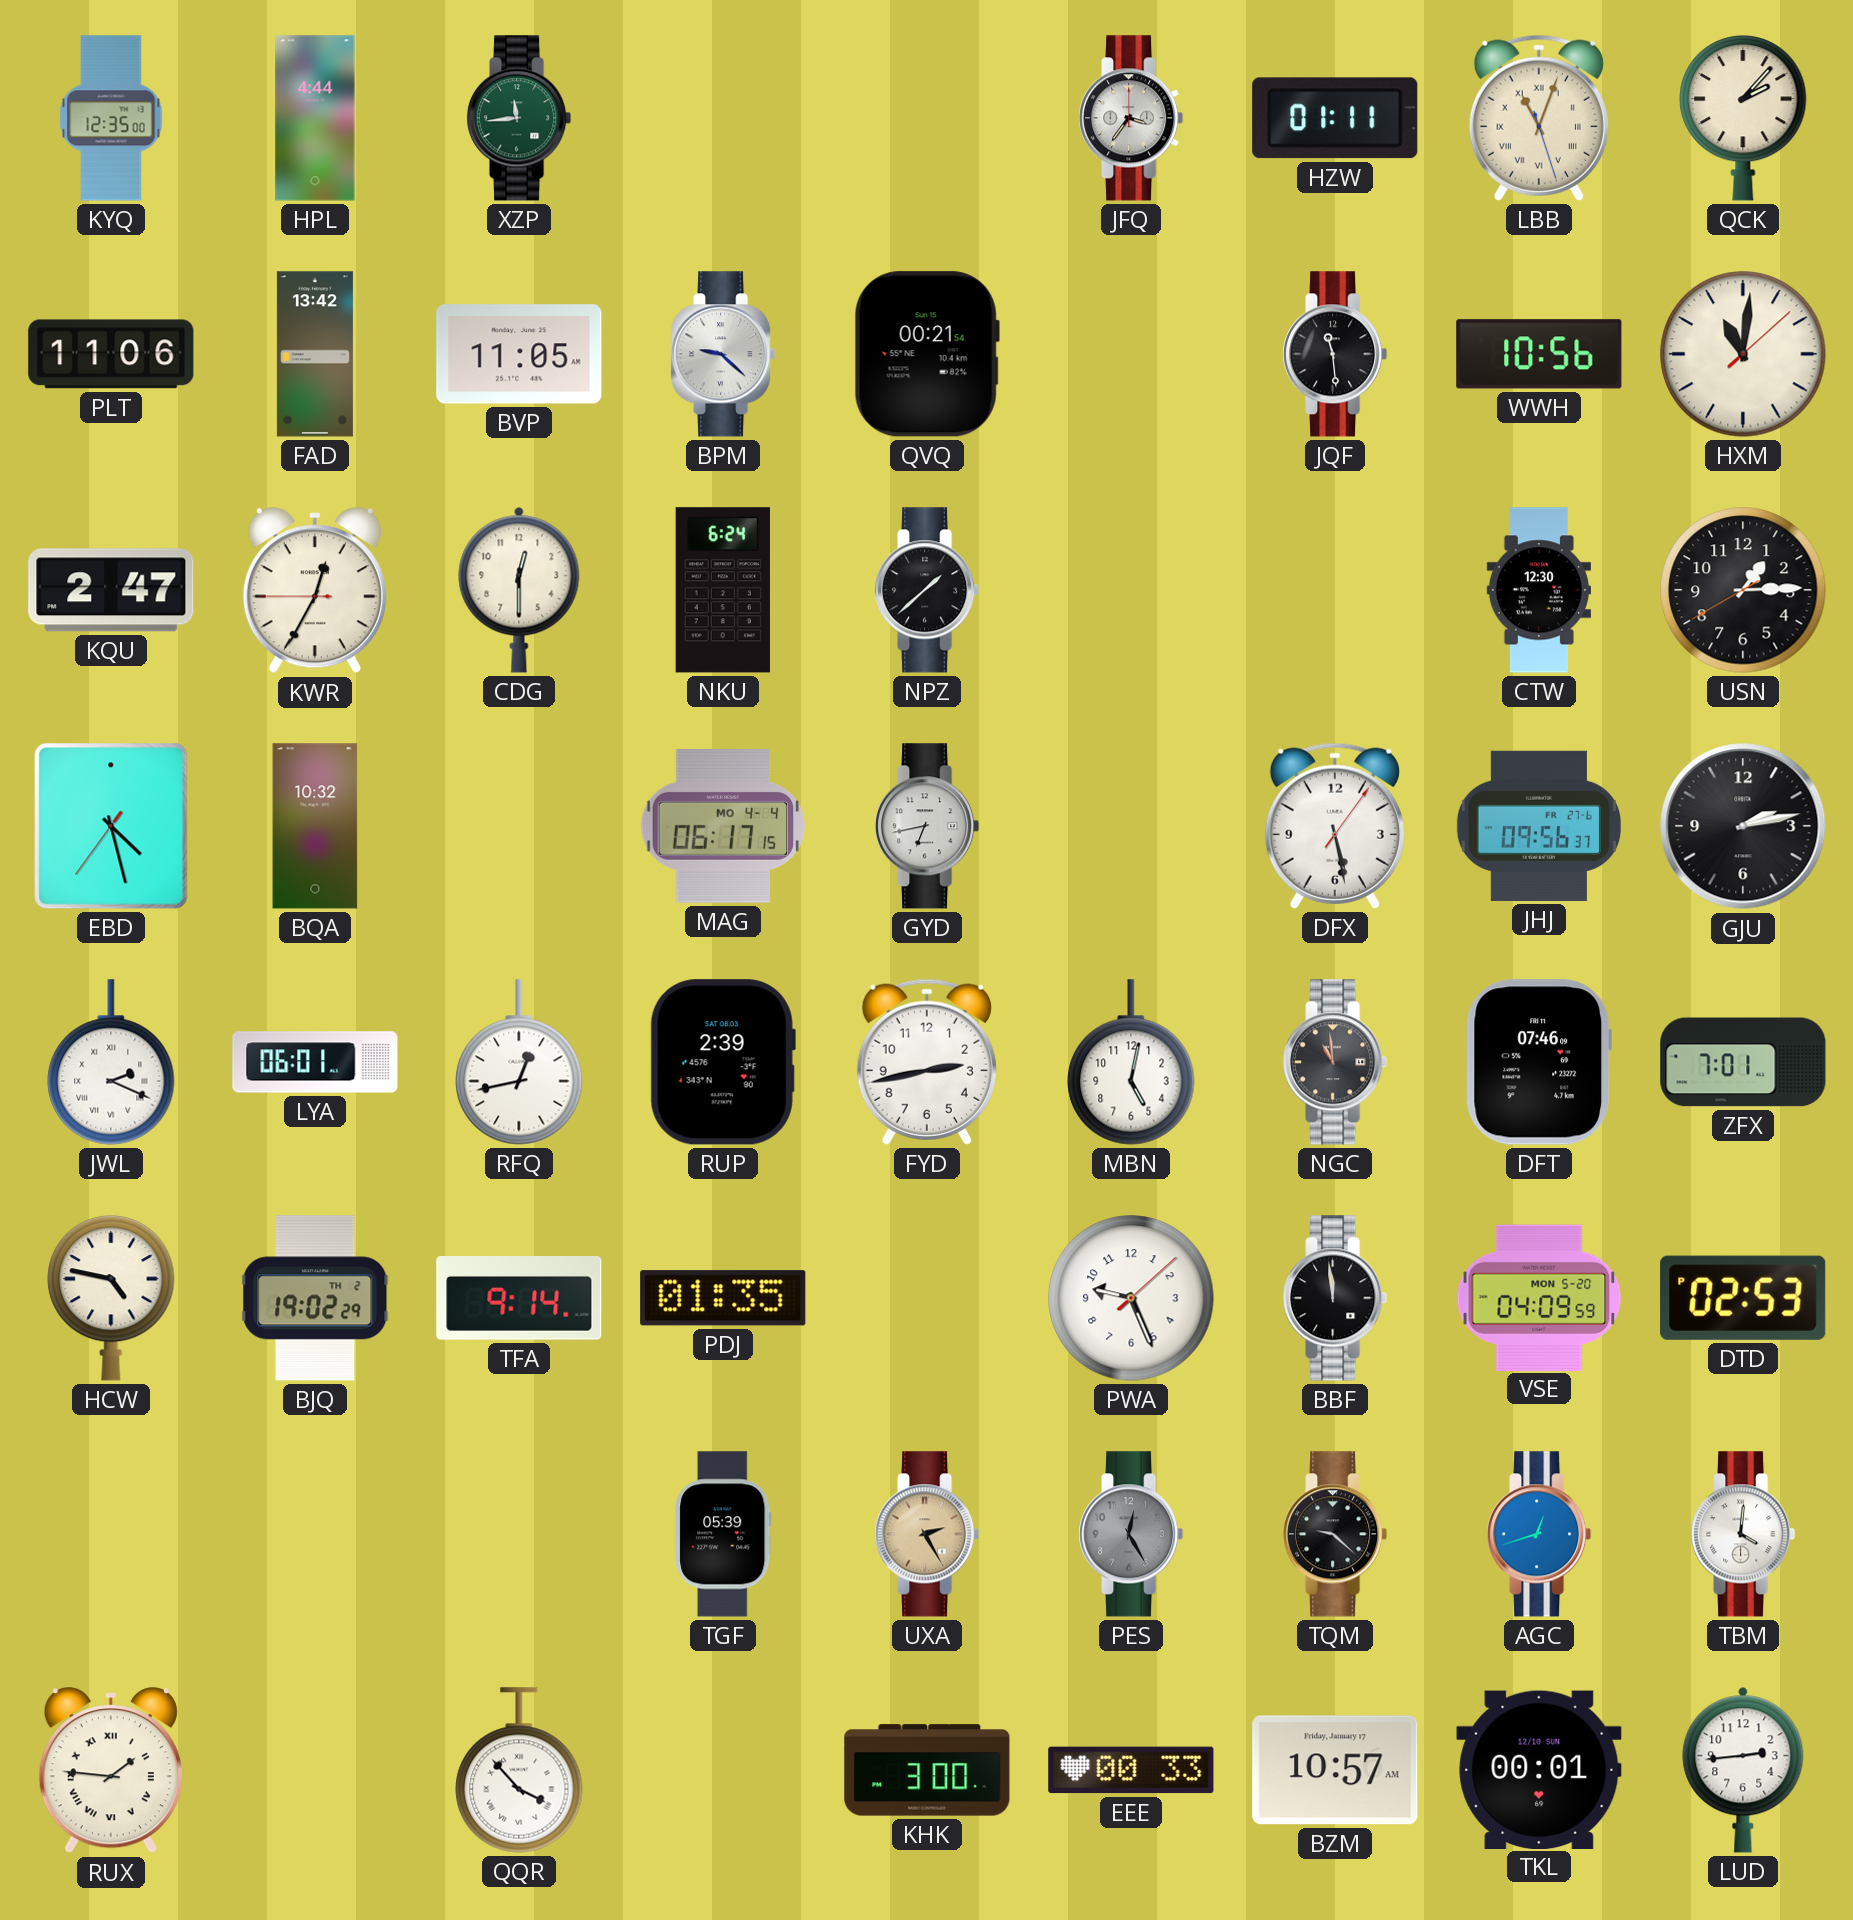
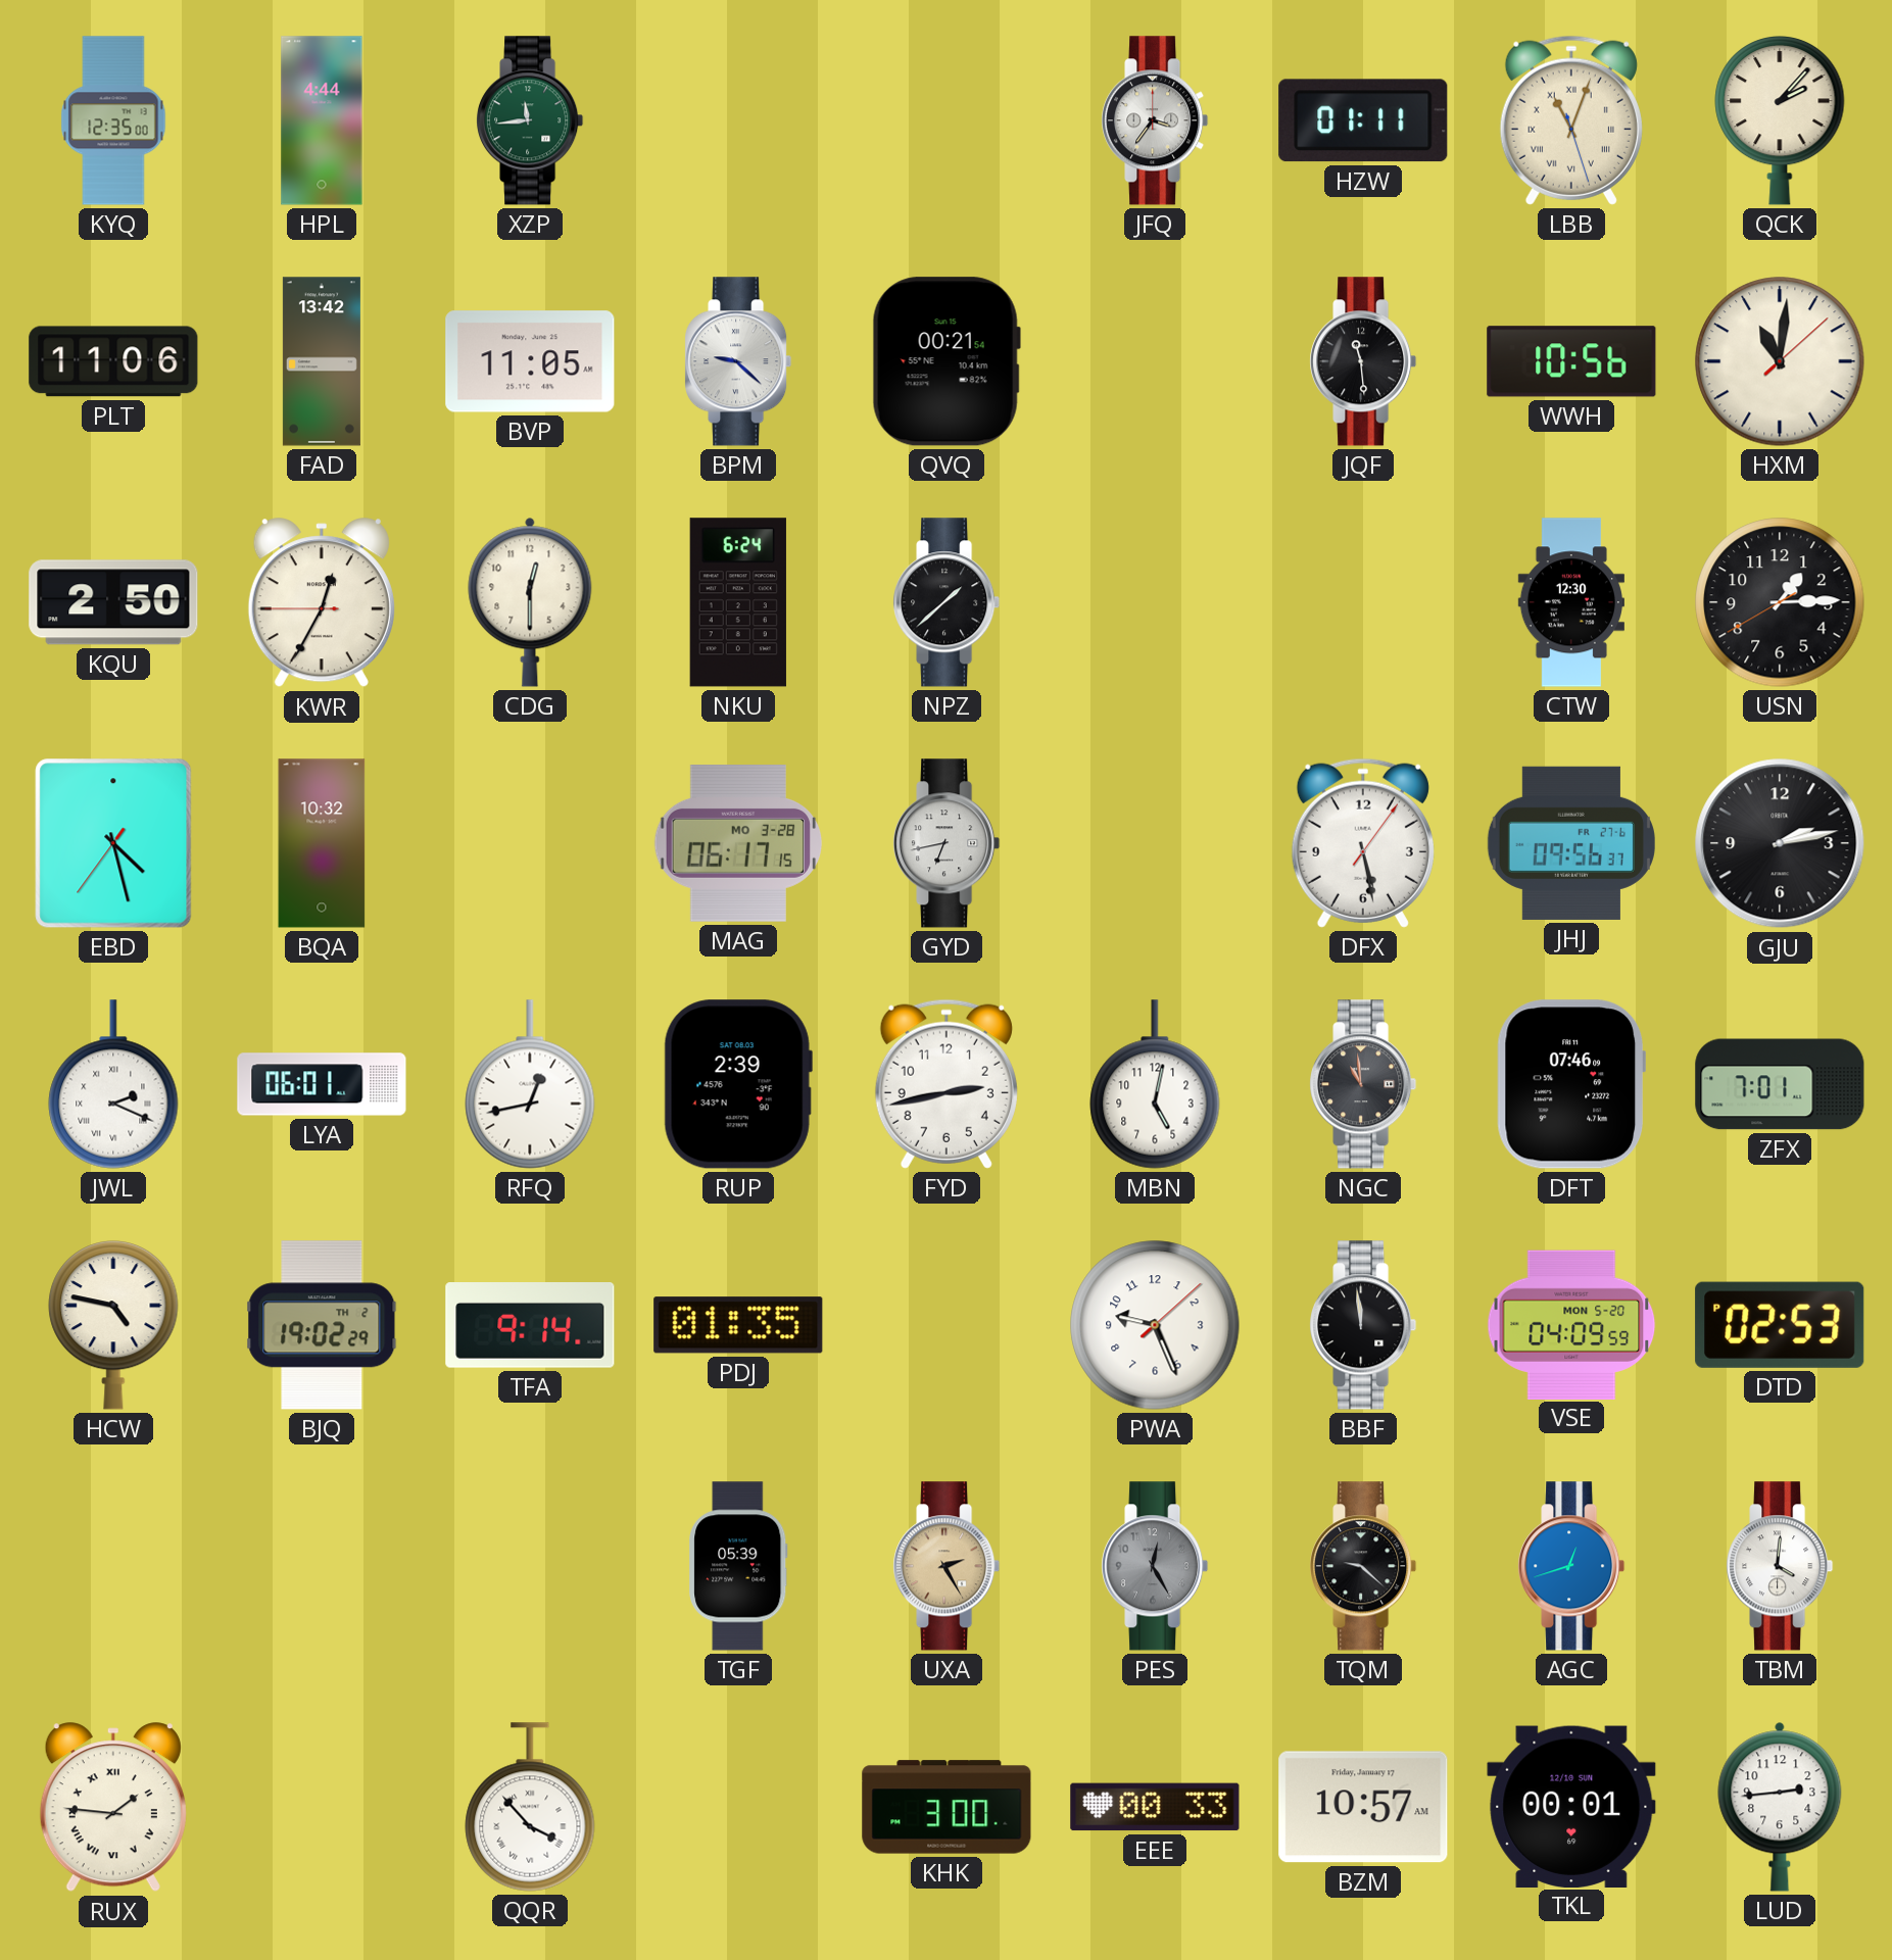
KQU: 2:47 -> 2:50 (113, 602)
MAG date: MO 4-4 -> MO 3-28 (738, 843)
